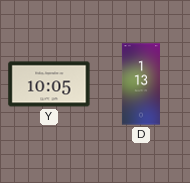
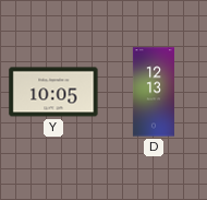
D: 1:13 -> 12:13 (154, 92)
